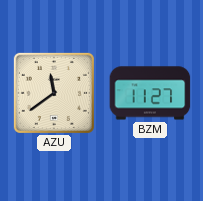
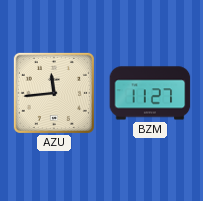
AZU: 11:39 -> 11:44 (54, 93)
